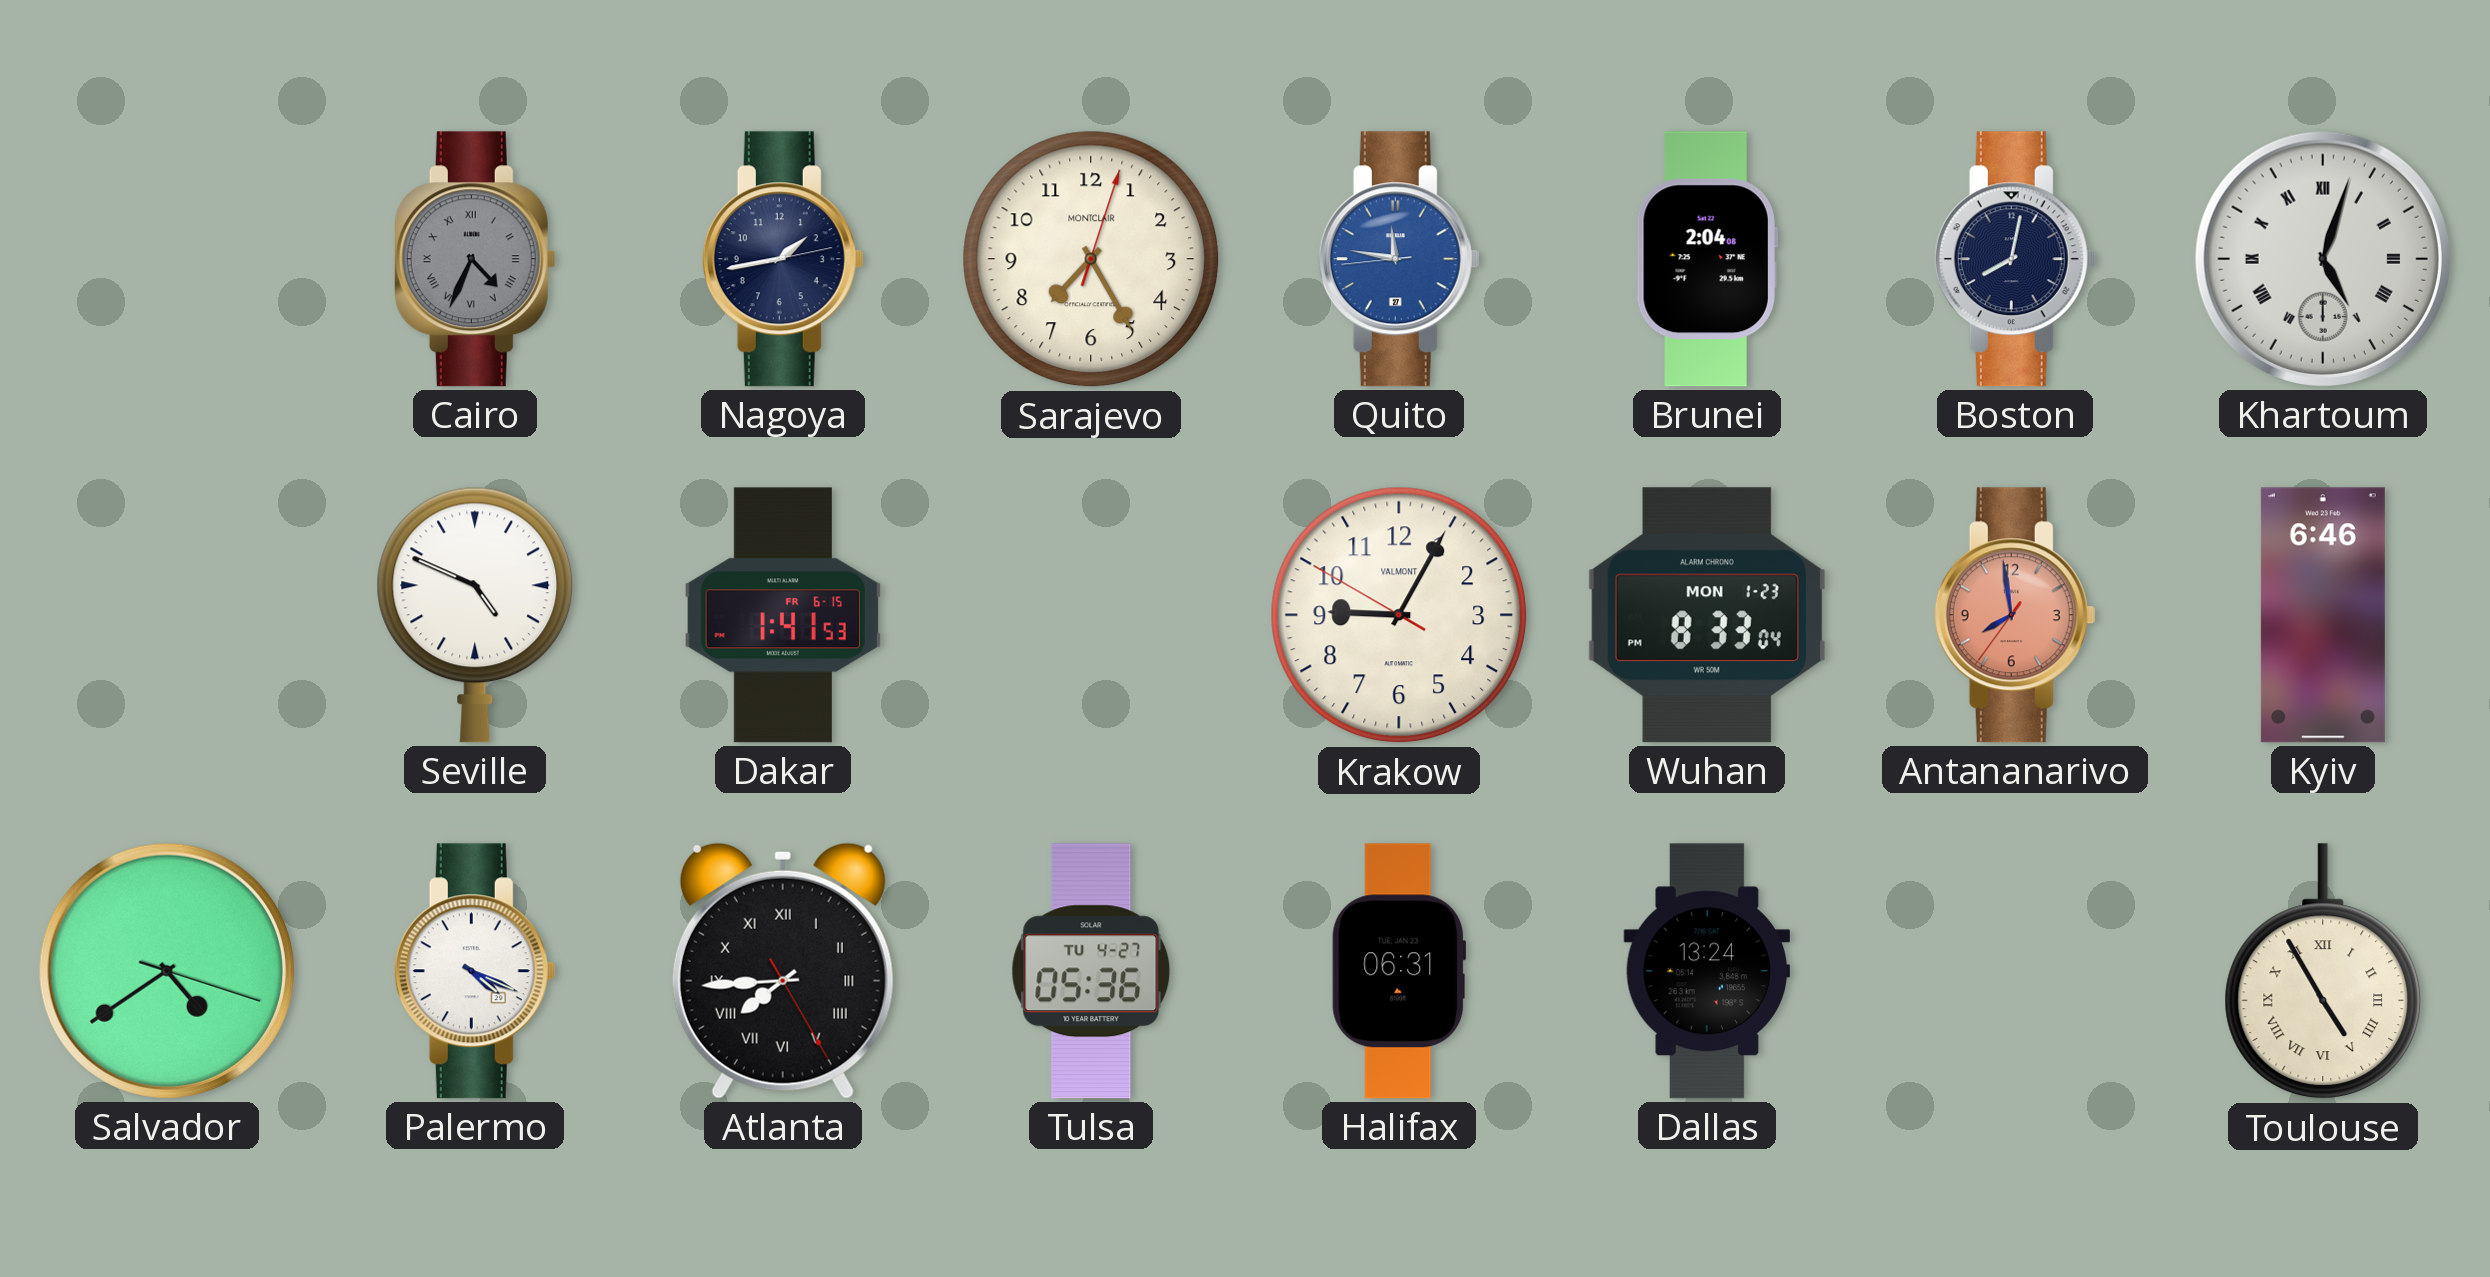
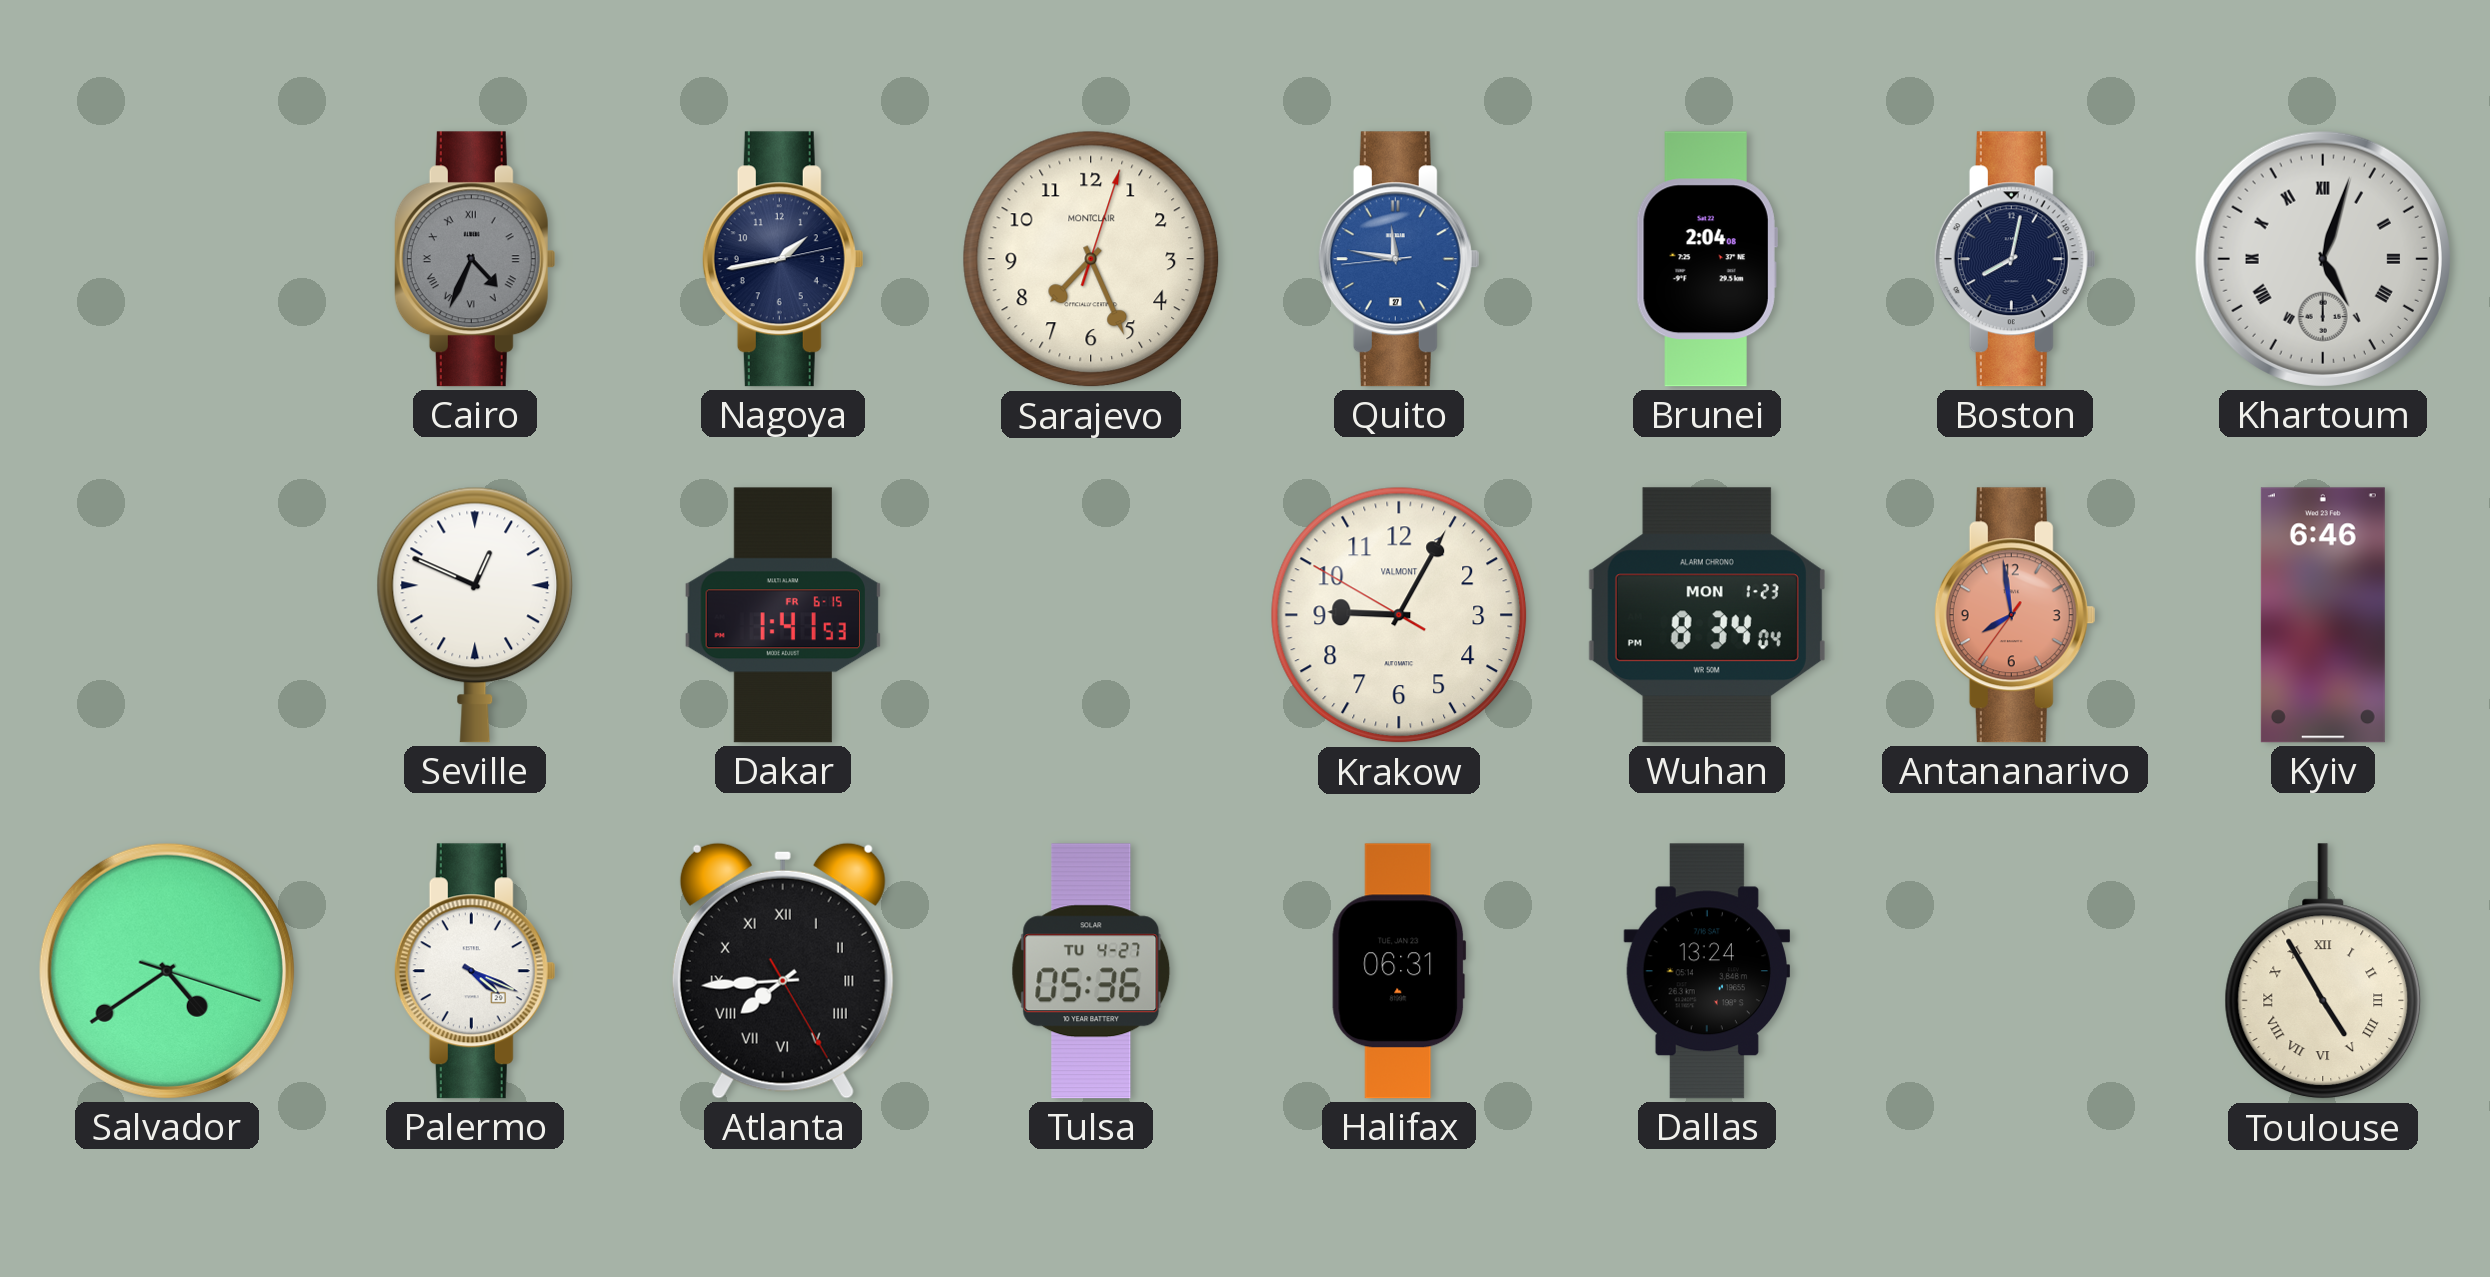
Sarajevo: 7:25 -> 7:26 (1091, 259)
Seville: 4:49 -> 12:49 (475, 615)
Wuhan: 8:33 -> 8:34 (1707, 615)
